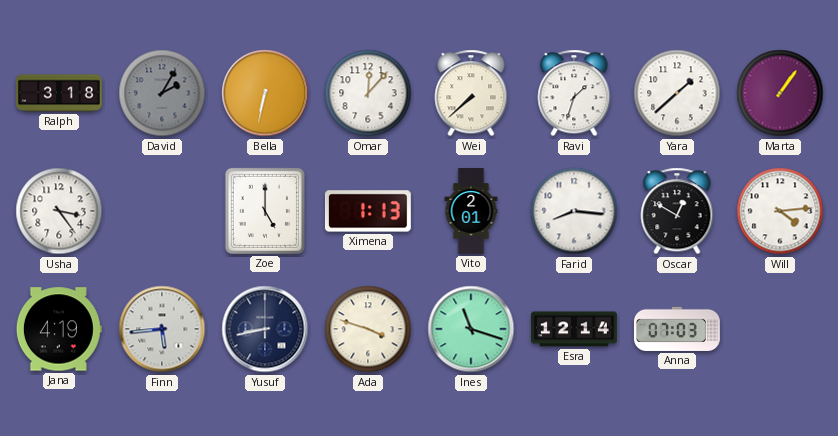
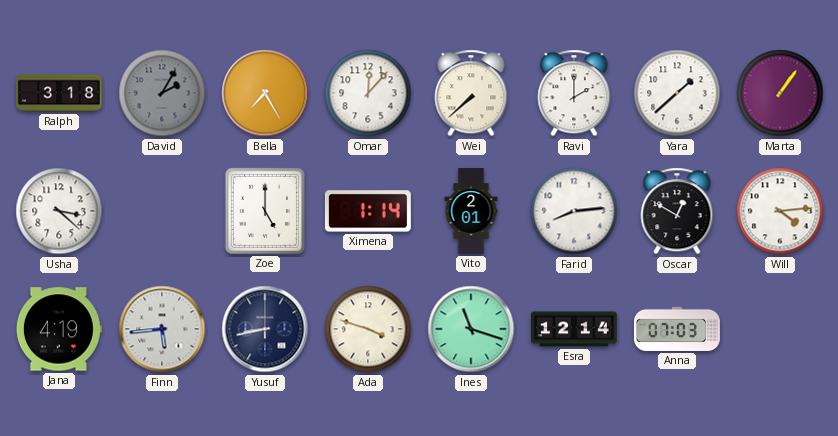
Bella: 6:32 -> 7:25 (265, 93)
Ravi: 1:33 -> 2:00 (574, 93)
Usha: 3:24 -> 3:22 (59, 211)
Ximena: 1:13 -> 1:14 (368, 211)
Farid: 8:16 -> 8:14 (574, 211)
